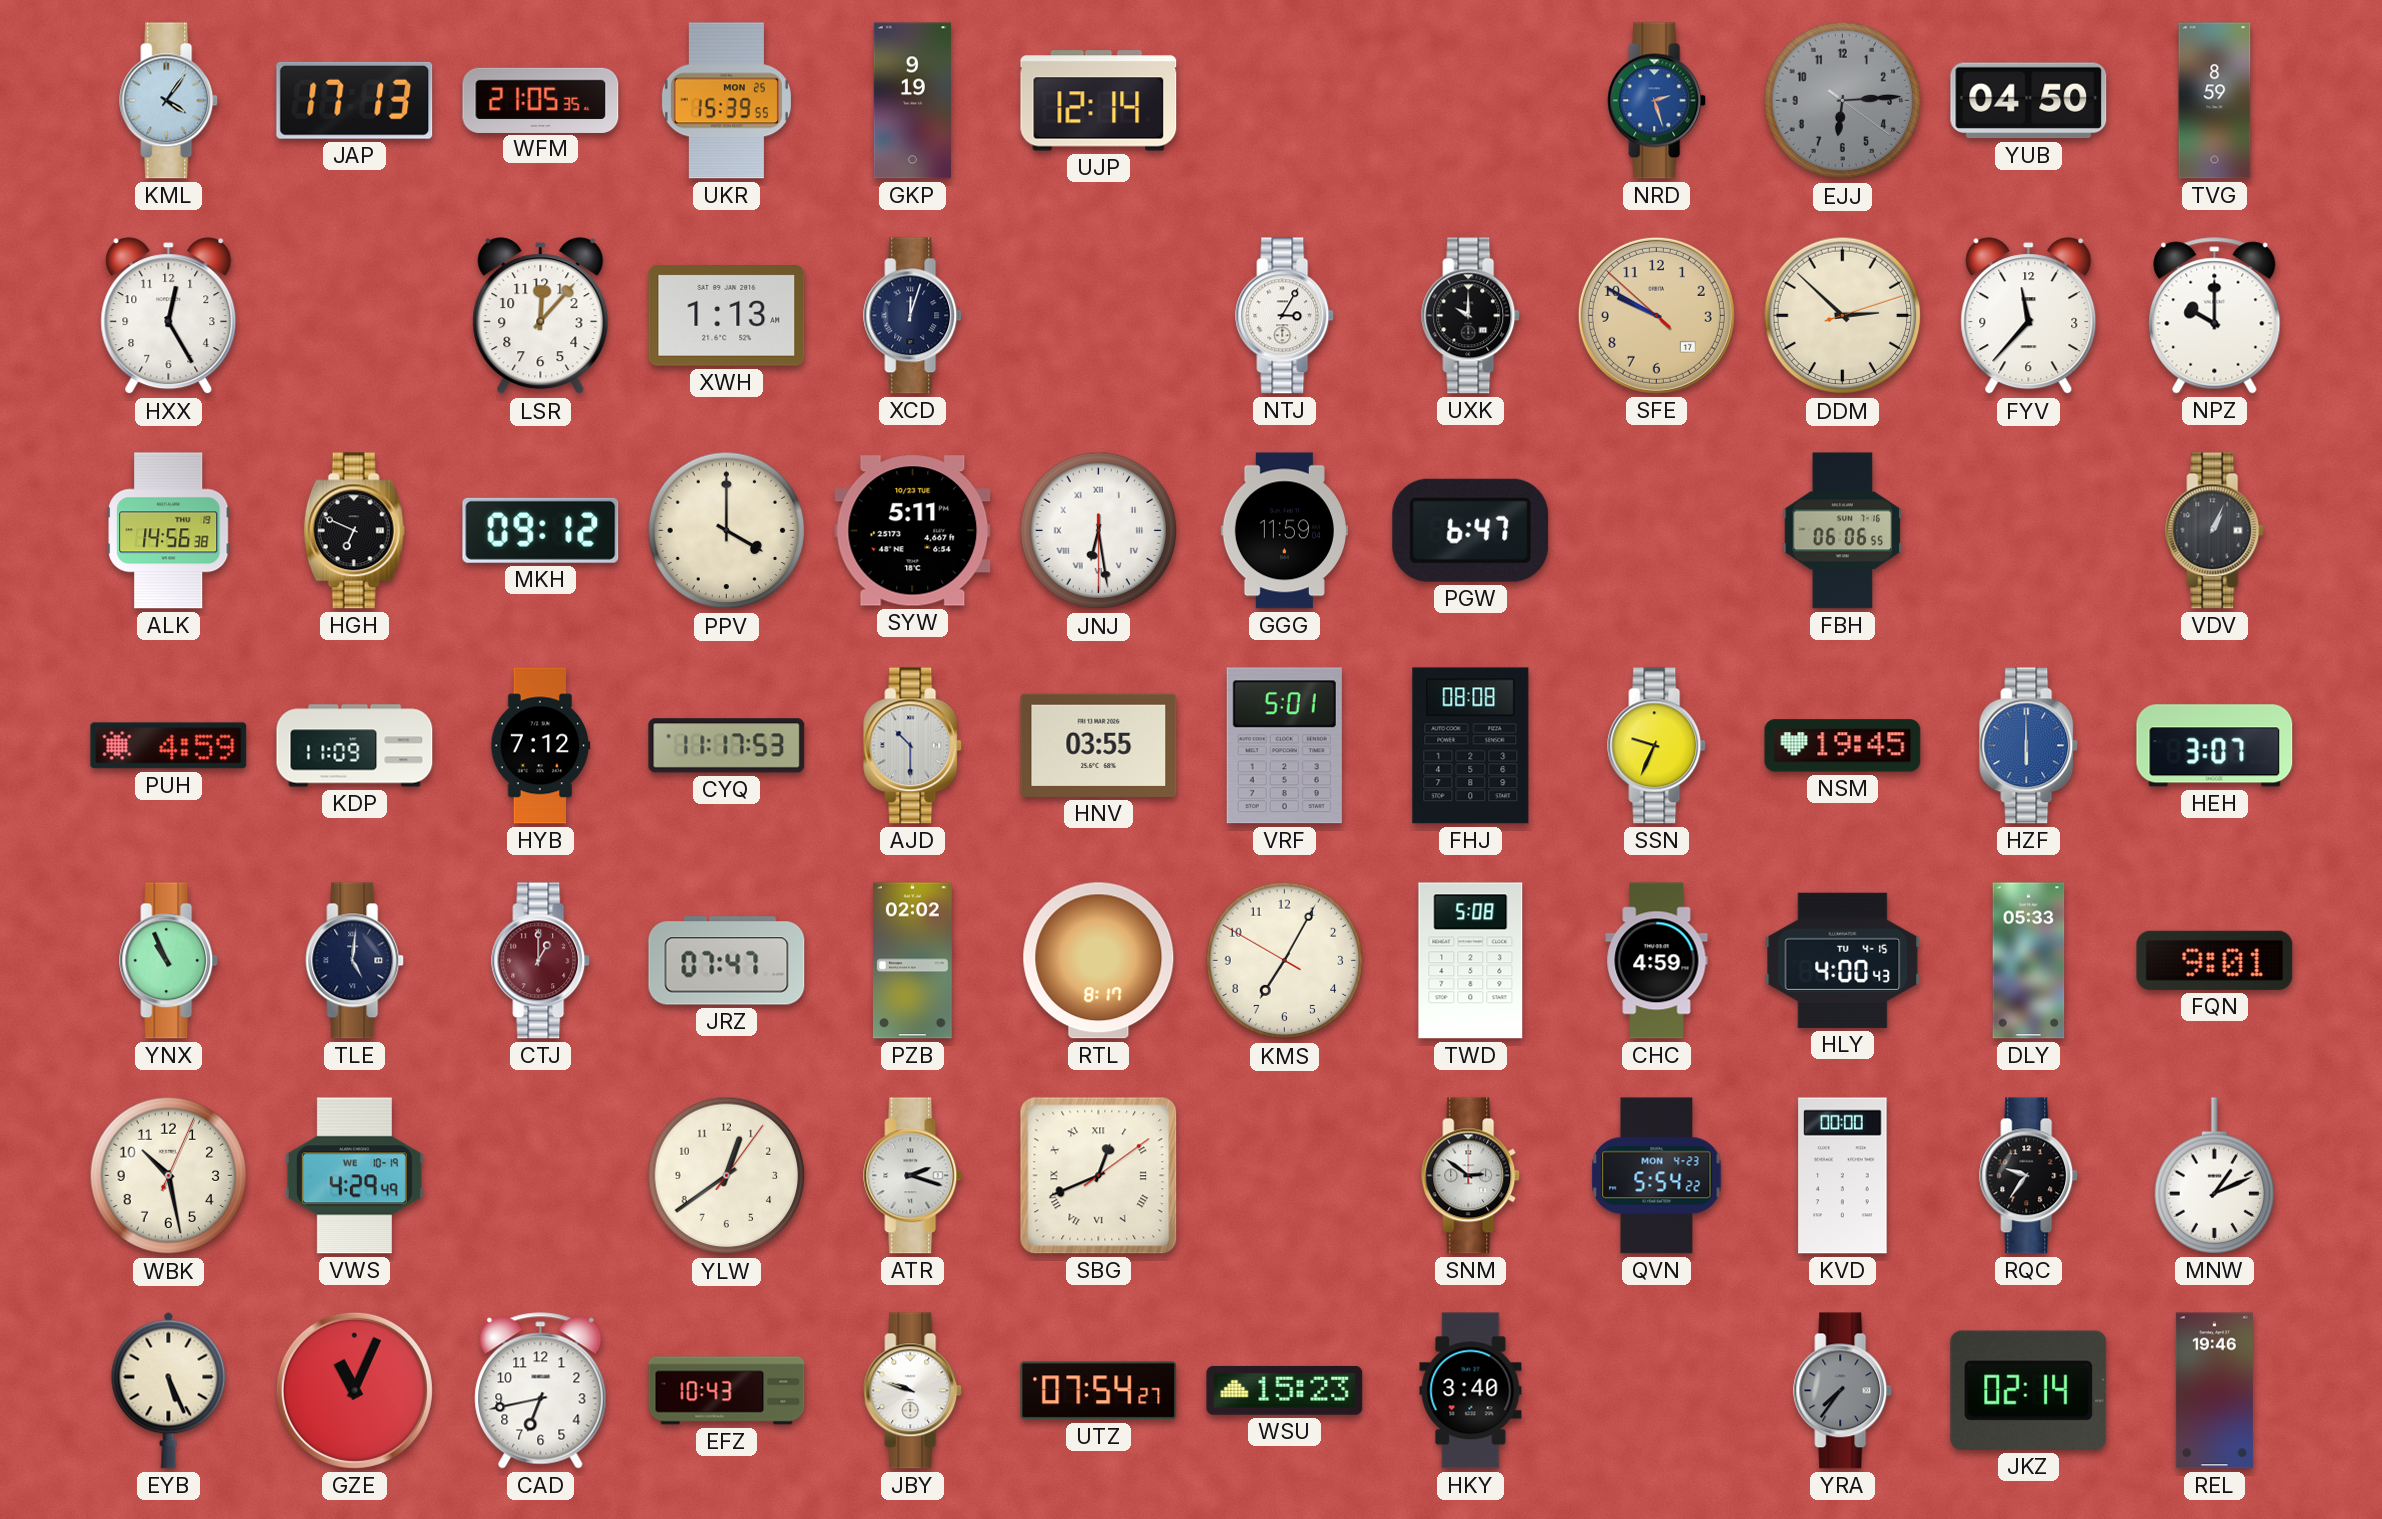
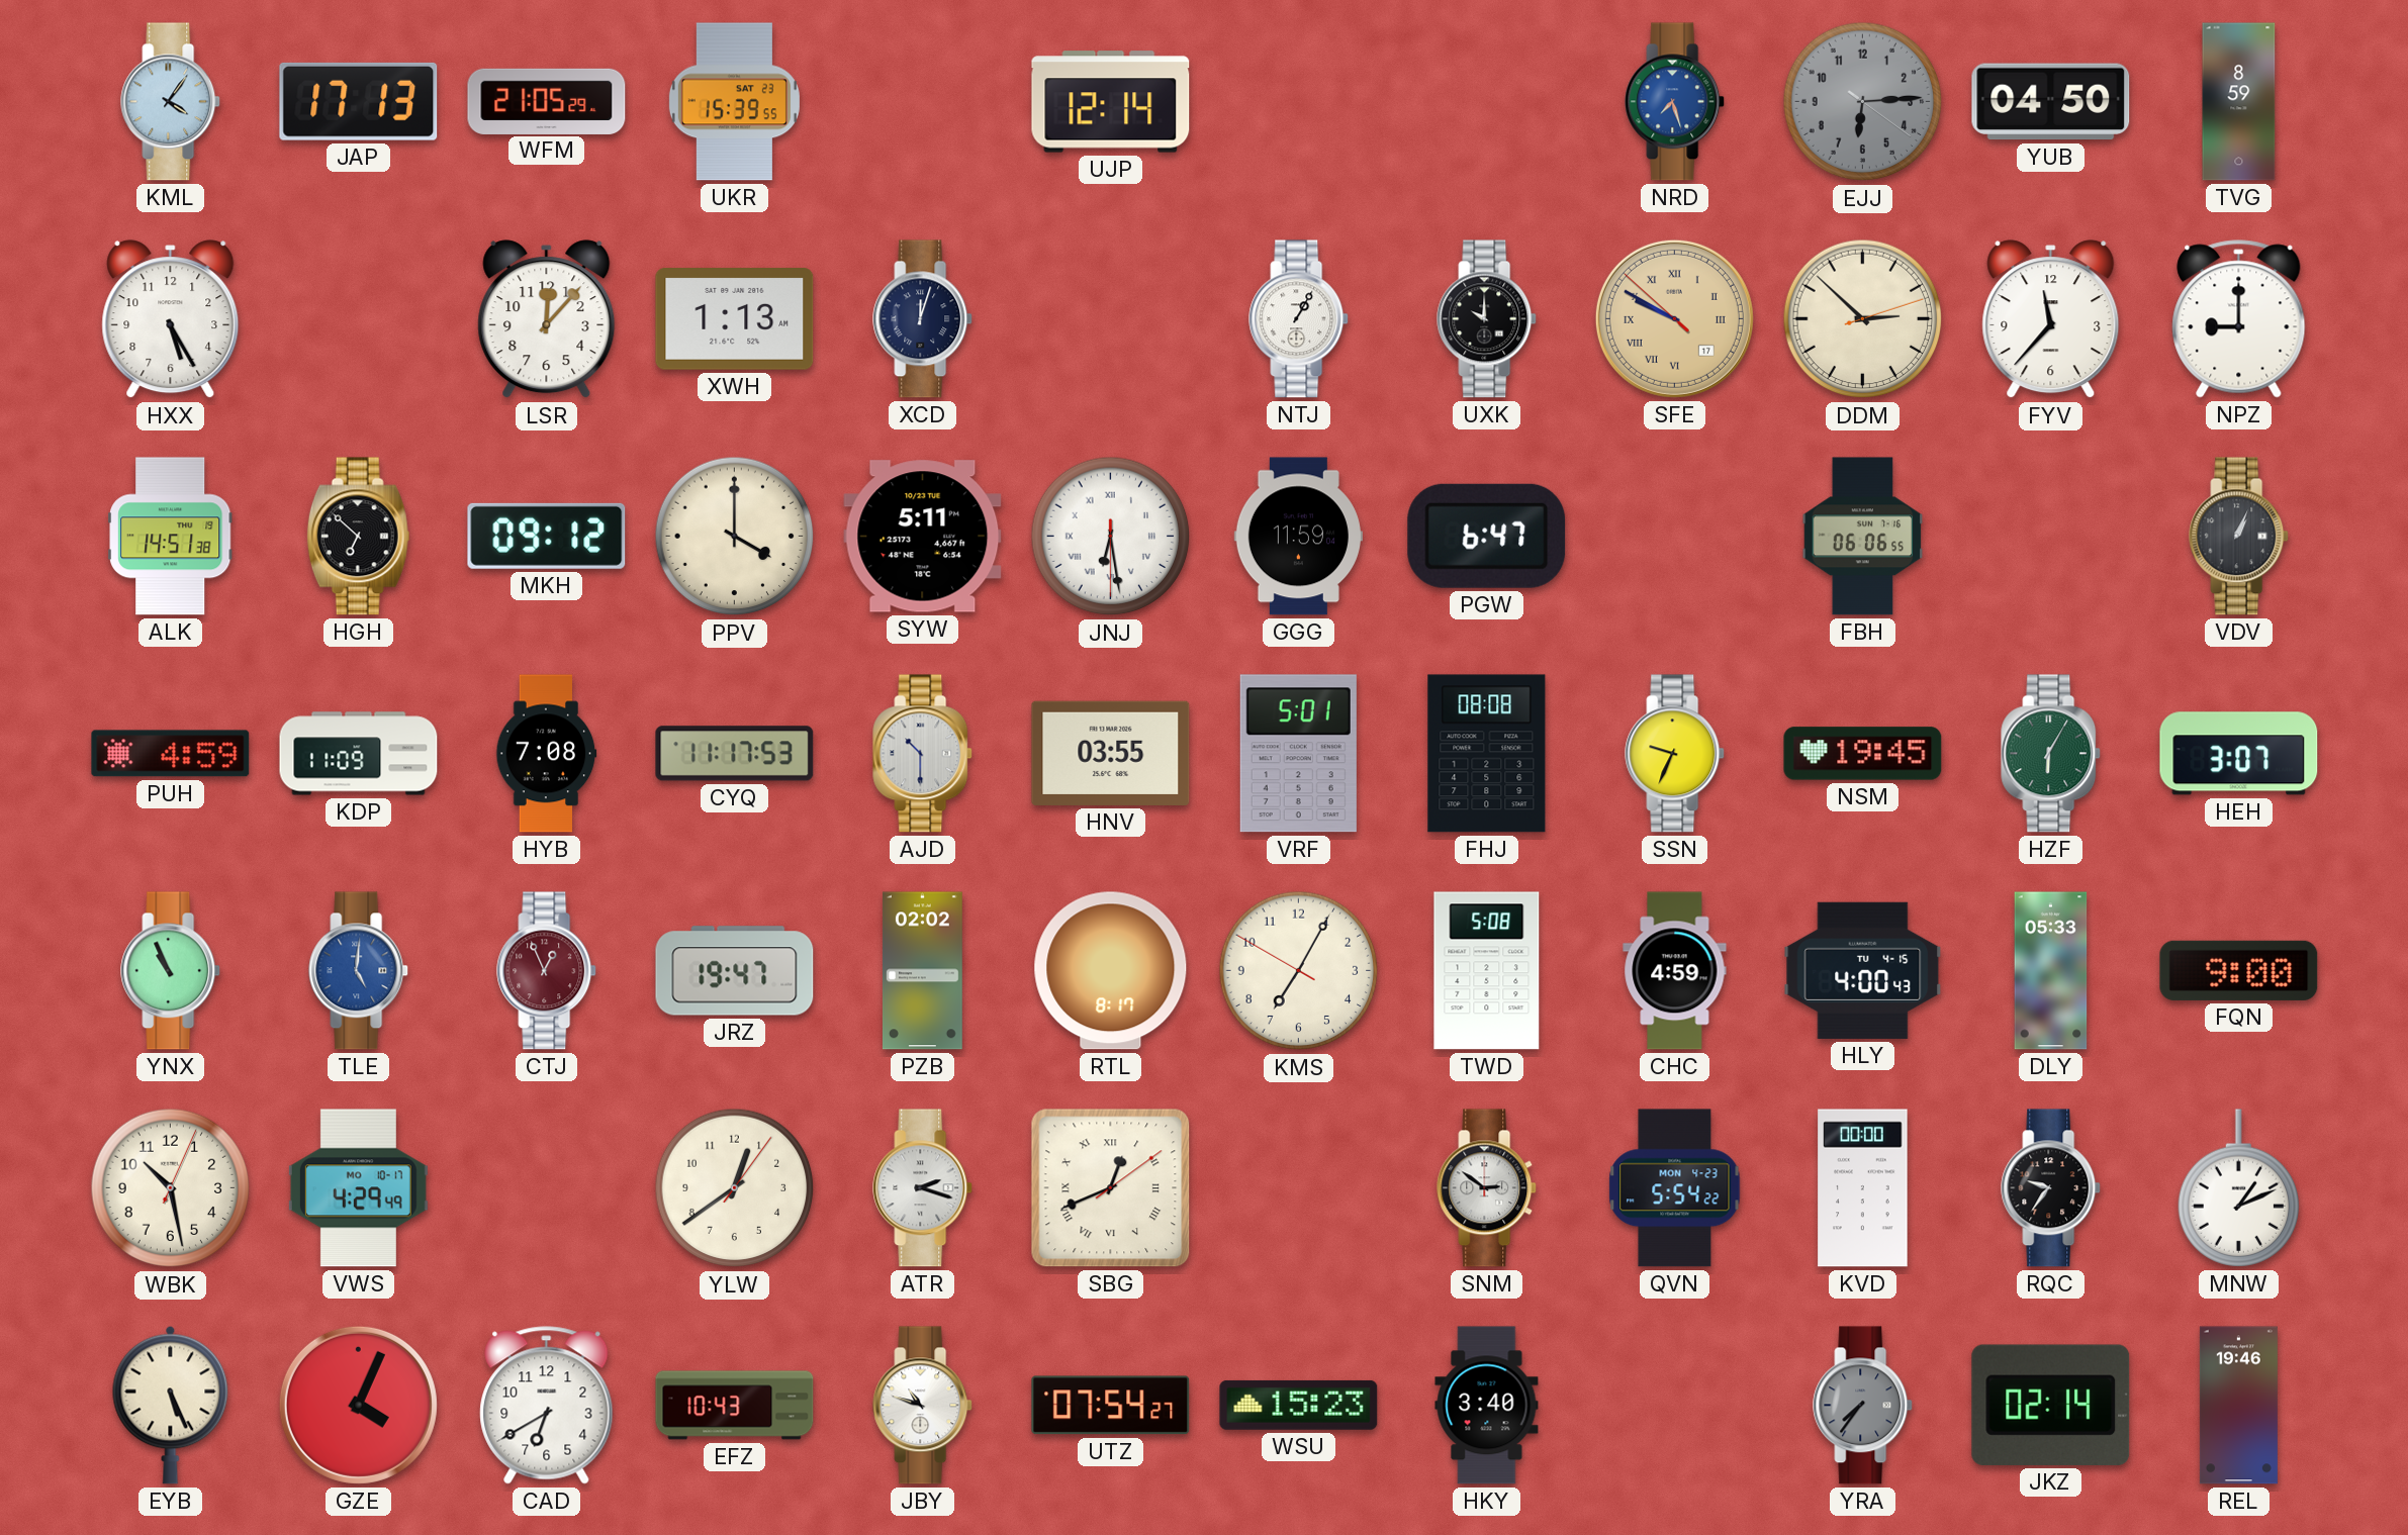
WFM: 21:05:35 -> 21:05:29 (547, 101)
UKR date: MON 25 -> SAT 23 (734, 102)
GKP: 9:19 -> none (912, 101)
NRD: 2:27 -> 7:27 (1675, 102)
HXX: 12:25 -> 5:25 (171, 319)
NTJ: 3:05 -> 1:05 (1299, 319)
SFE numerals: Arabic -> Roman (1674, 318)
NPZ: 10:00 -> 9:00 (2239, 319)
ALK: 14:56 -> 14:51 (171, 537)
HGH: 6:49 -> 6:52 (359, 537)
HYB: 7:12 -> 7:08 (547, 754)
HZF: 6:00 -> 6:05 (2051, 754)
HZF dial: blue -> green (2051, 754)
TLE dial: navy -> blue (359, 971)
CTJ: 1:00 -> 12:56 (547, 971)
JRZ: 07:47 -> 19:47 (735, 971)
FQN: 9:01 -> 9:00 (2239, 970)
VWS date: WE 10-19 -> MO 10-17 (358, 1188)
GZE: 11:04 -> 4:04 (358, 1405)
CAD: 6:43 -> 6:40 (547, 1406)
JBY: 9:48 -> 10:48 (923, 1406)
